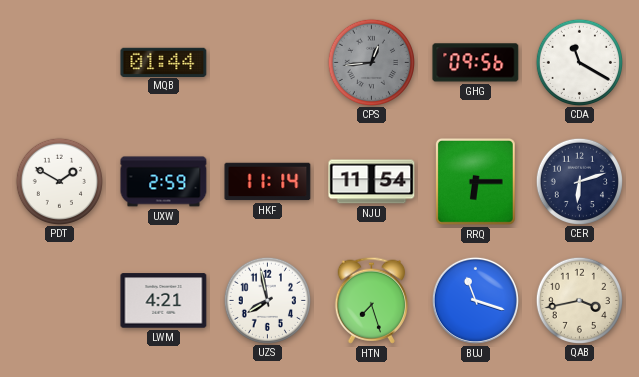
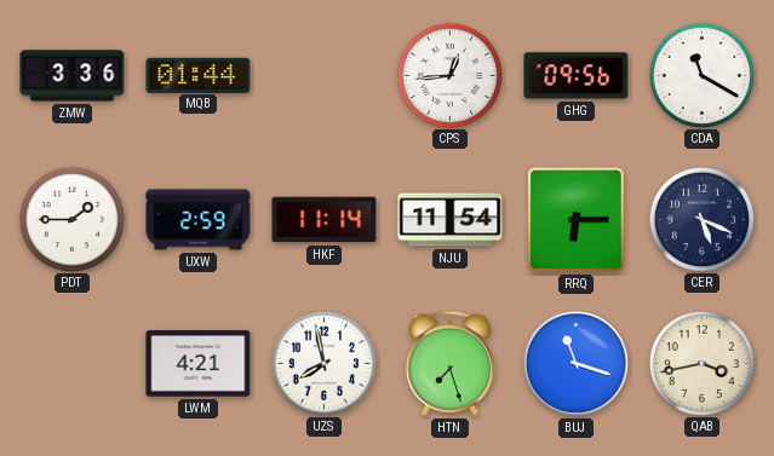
ZMW: none -> 3:36 (73, 76)
CPS dial: grey -> white (449, 75)
PDT: 1:50 -> 1:45 (71, 219)
CER: 6:12 -> 5:19 (701, 219)
